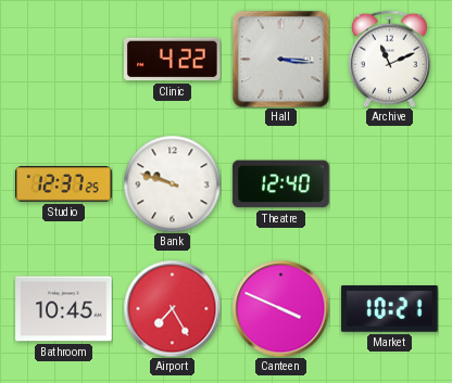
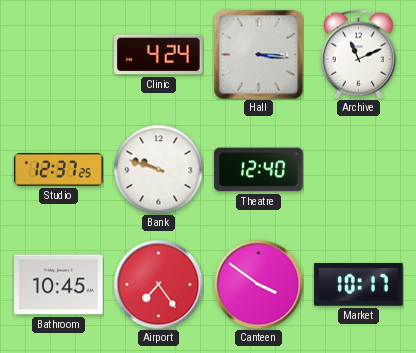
Clinic: 4:22 -> 4:24 (159, 55)
Airport: 7:25 -> 7:24 (158, 284)
Canteen: 3:49 -> 3:51 (258, 284)
Market: 10:21 -> 10:17 (359, 285)
